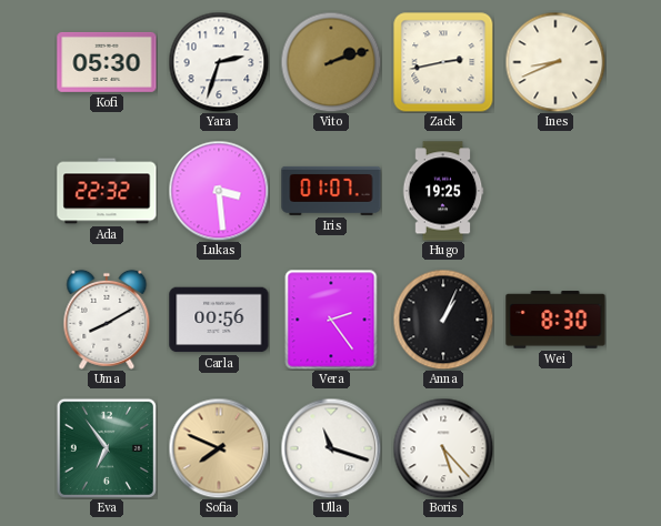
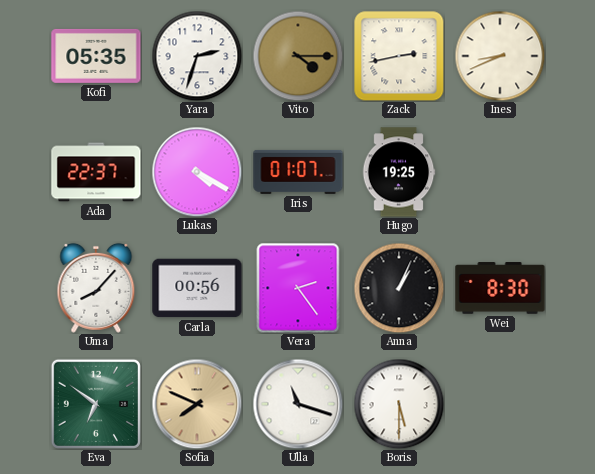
Kofi: 05:30 -> 05:35 (96, 56)
Vito: 2:12 -> 4:15 (298, 56)
Ada: 22:32 -> 22:37 (96, 172)
Lukas: 3:29 -> 4:20 (197, 172)
Uma: 8:10 -> 8:07 (96, 288)
Eva: 6:54 -> 6:51 (96, 404)
Boris: 5:23 -> 5:30 (399, 404)
